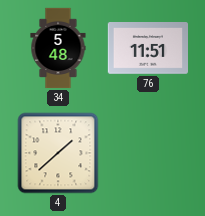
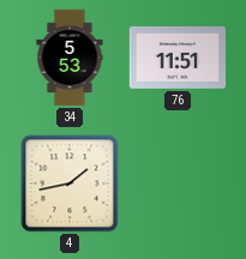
34: 5:48 -> 5:53 (70, 58)
4: 1:38 -> 1:43 (70, 183)
